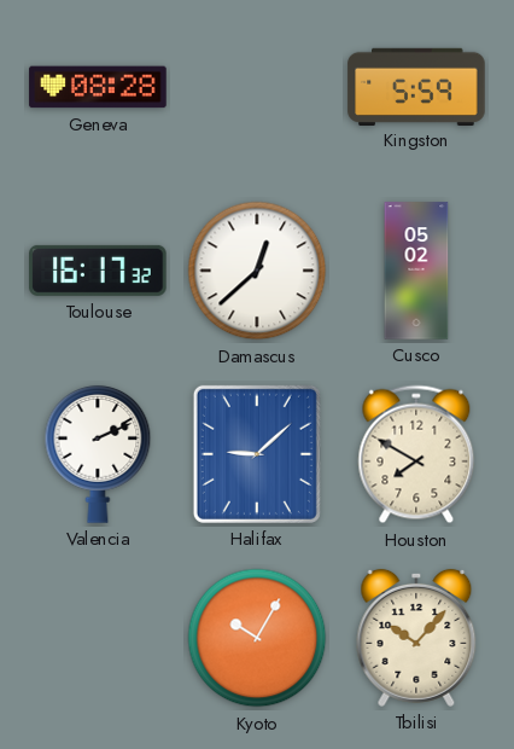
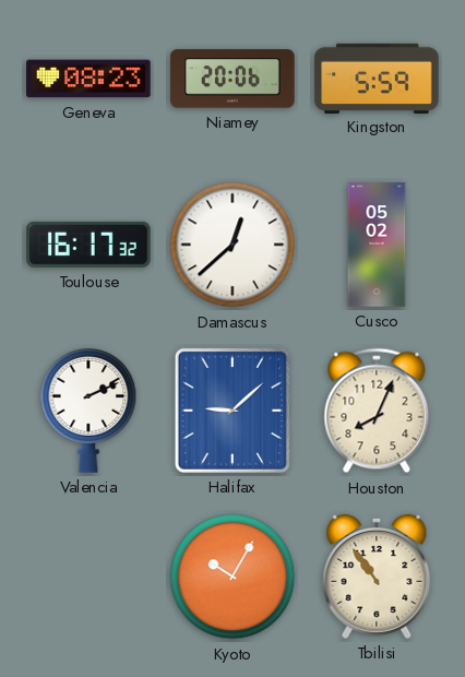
Geneva: 08:28 -> 08:23 (88, 79)
Niamey: none -> 20:06 (233, 79)
Houston: 7:50 -> 8:04 (377, 411)
Tbilisi: 10:07 -> 10:54 (377, 577)
